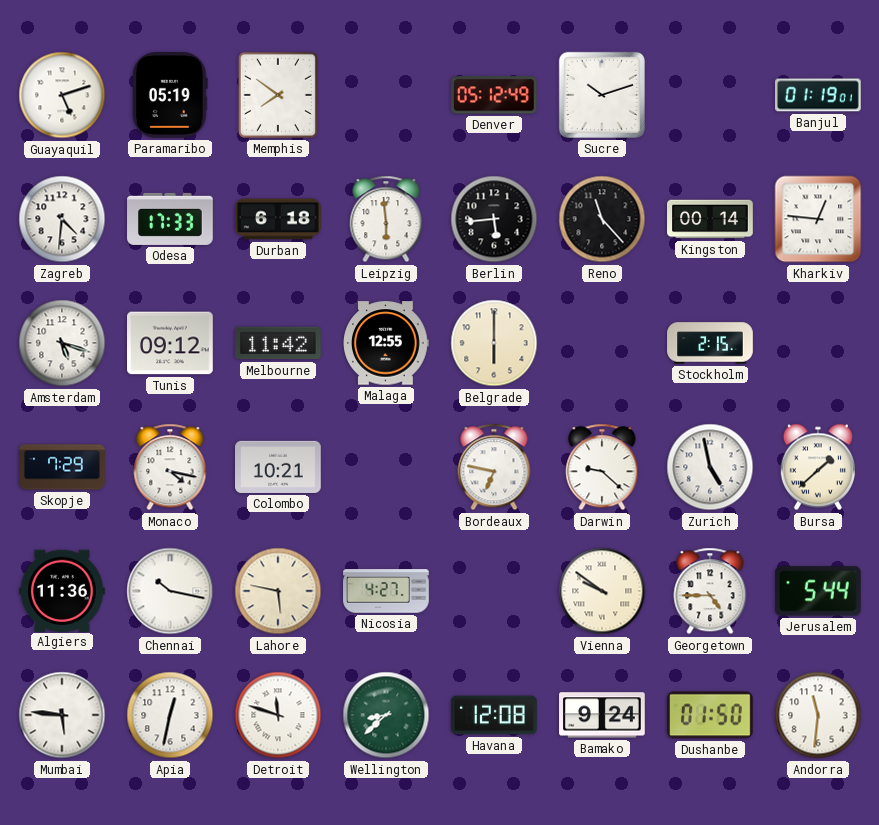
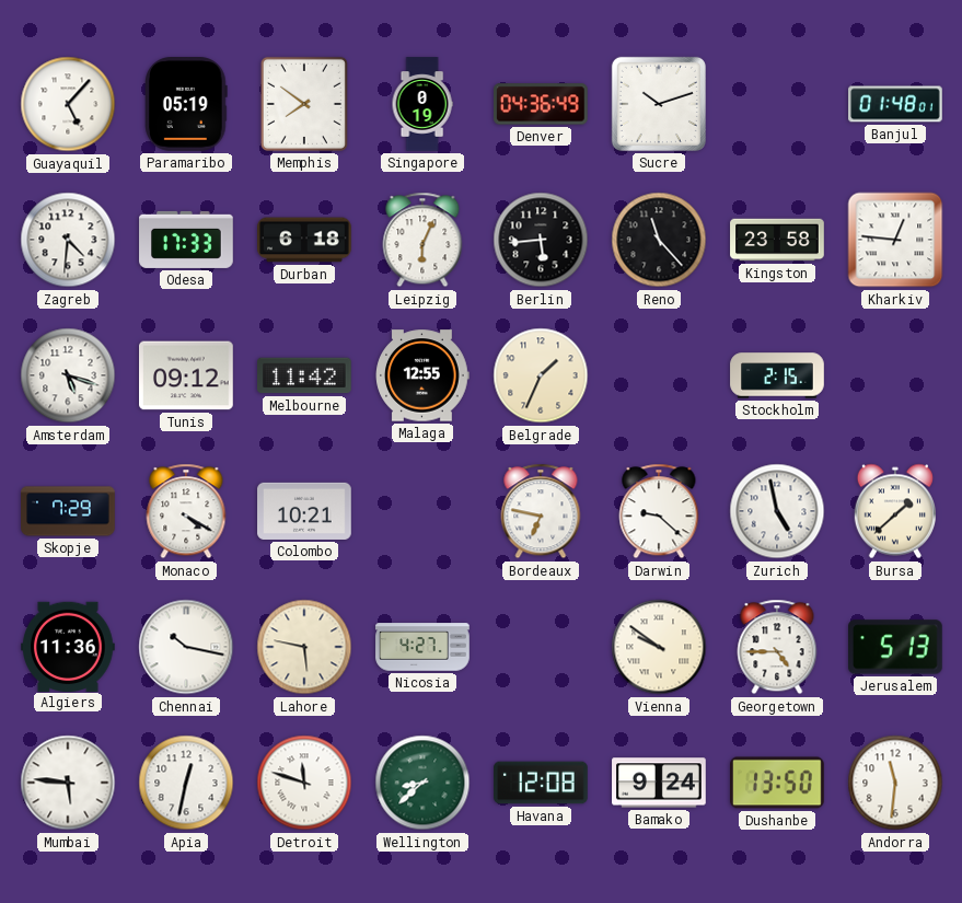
Guayaquil: 5:12 -> 5:07 (68, 104)
Singapore: none -> 0:19 (422, 104)
Denver: 05:12 -> 04:36 (542, 104)
Banjul: 01:19 -> 01:48 (895, 104)
Leipzig: 5:59 -> 6:04 (422, 240)
Kingston: 00:14 -> 23:58 (777, 240)
Belgrade: 6:00 -> 1:34 (541, 375)
Monaco: 4:17 -> 4:20 (186, 511)
Jerusalem: 5:44 -> 5:13 (896, 647)
Dushanbe: 01:50 -> 13:50 (778, 783)
